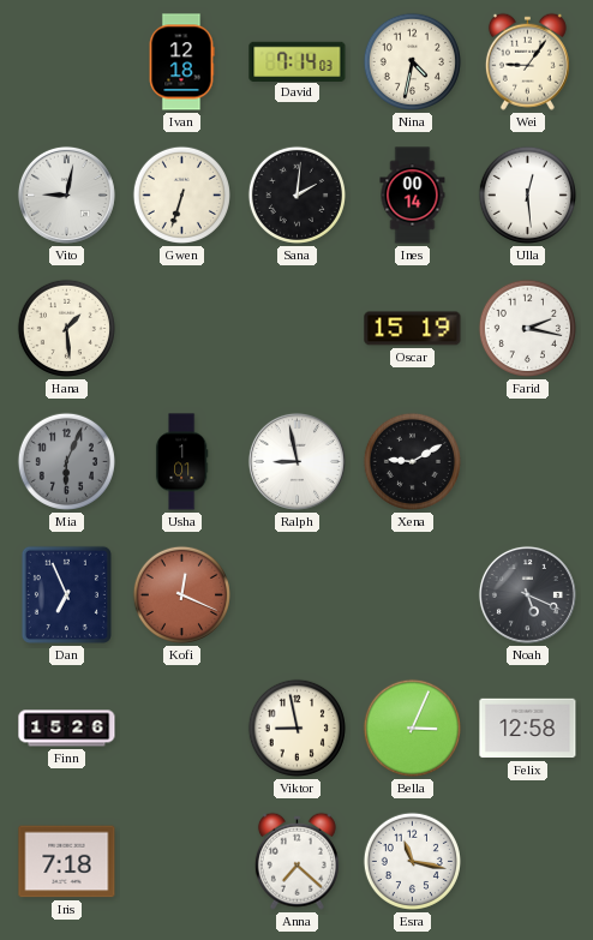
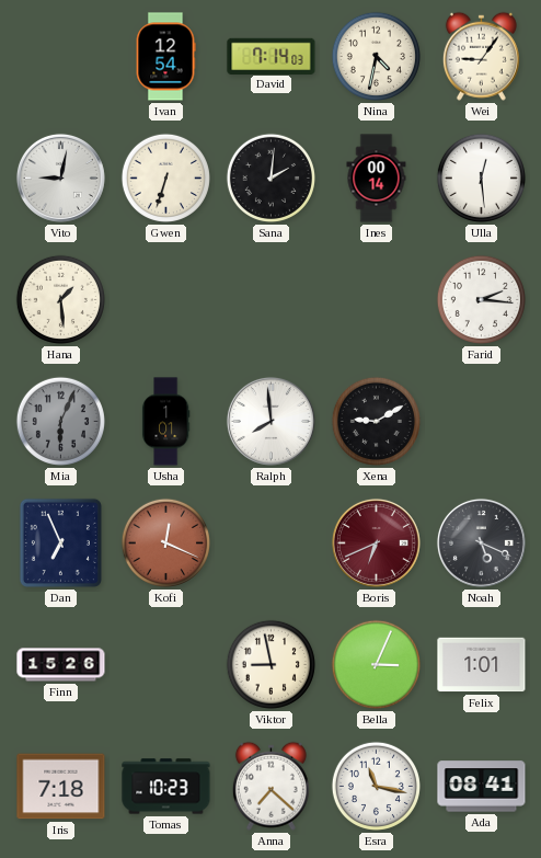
Ivan: 12:18 -> 12:54 (165, 57)
Oscar: 15:19 -> none (413, 329)
Farid: 2:17 -> 2:16 (481, 299)
Ralph: 8:58 -> 7:59 (270, 421)
Boris: none -> 6:41 (376, 542)
Felix: 12:58 -> 1:01 (482, 665)
Tomas: none -> 10:23 (166, 787)
Ada: none -> 08:41 (482, 787)
